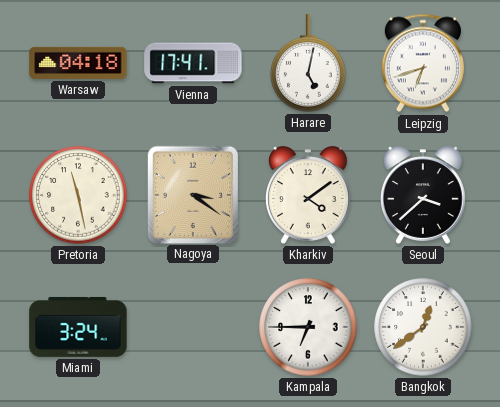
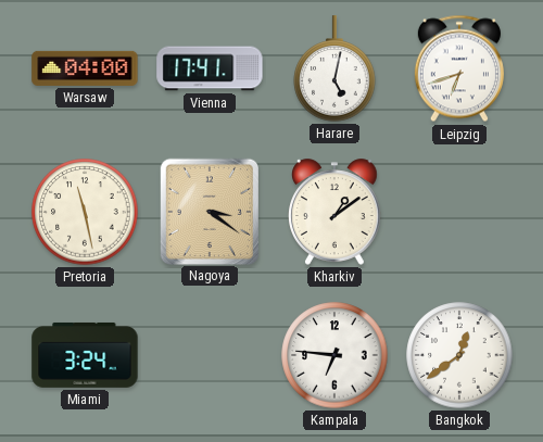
Warsaw: 04:18 -> 04:00 (85, 68)
Kharkiv: 4:09 -> 1:09 (336, 212)
Seoul: 3:38 -> none (424, 195)
Kampala: 6:45 -> 6:46 (334, 355)
